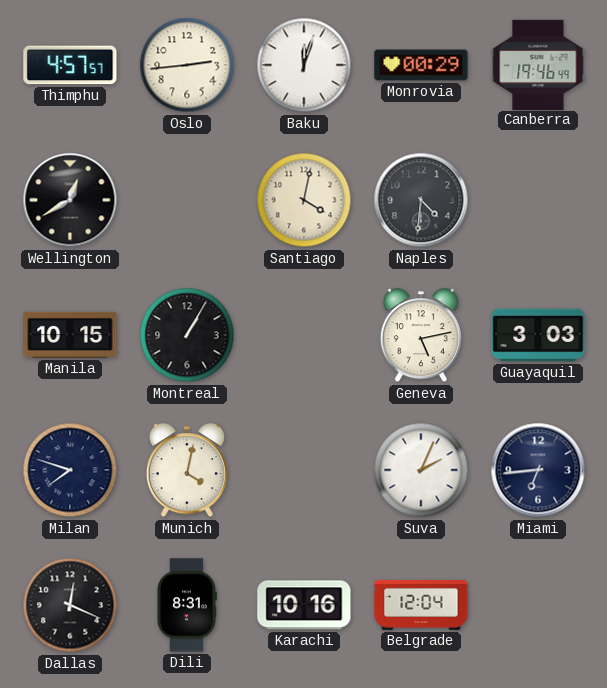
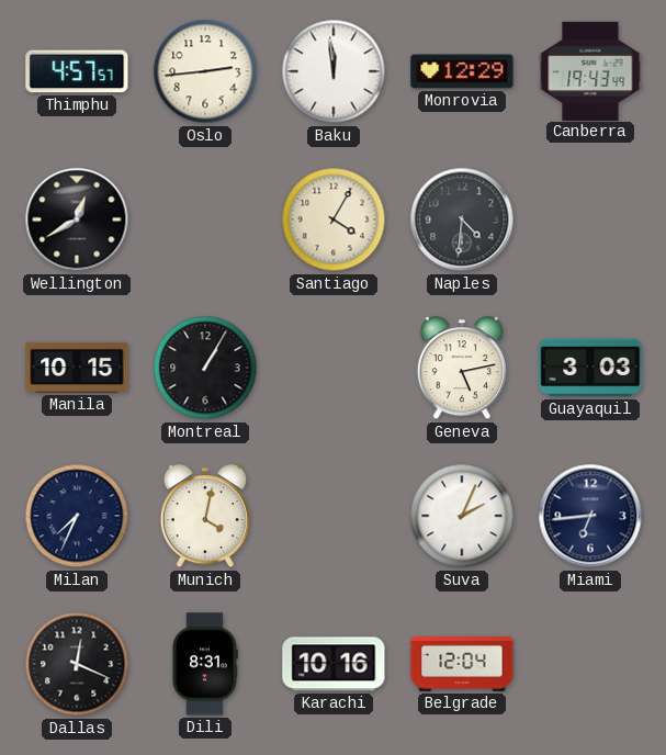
Baku: 12:03 -> 11:59 (334, 71)
Monrovia: 00:29 -> 12:29 (462, 71)
Canberra: 19:46 -> 19:43 (590, 70)
Santiago: 4:02 -> 4:05 (334, 219)
Milan: 7:48 -> 7:34 (77, 516)
